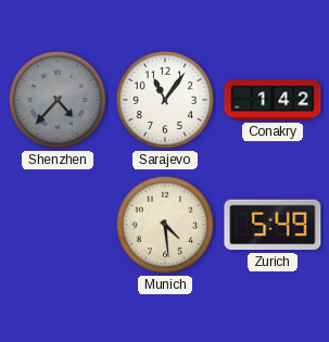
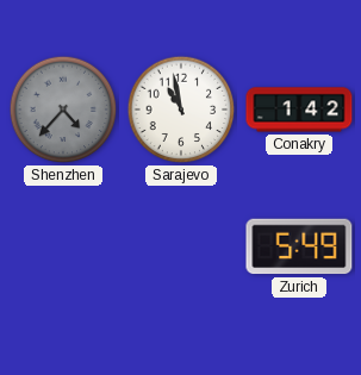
Sarajevo: 11:06 -> 10:58 (181, 110)
Munich: 4:29 -> none (165, 225)
